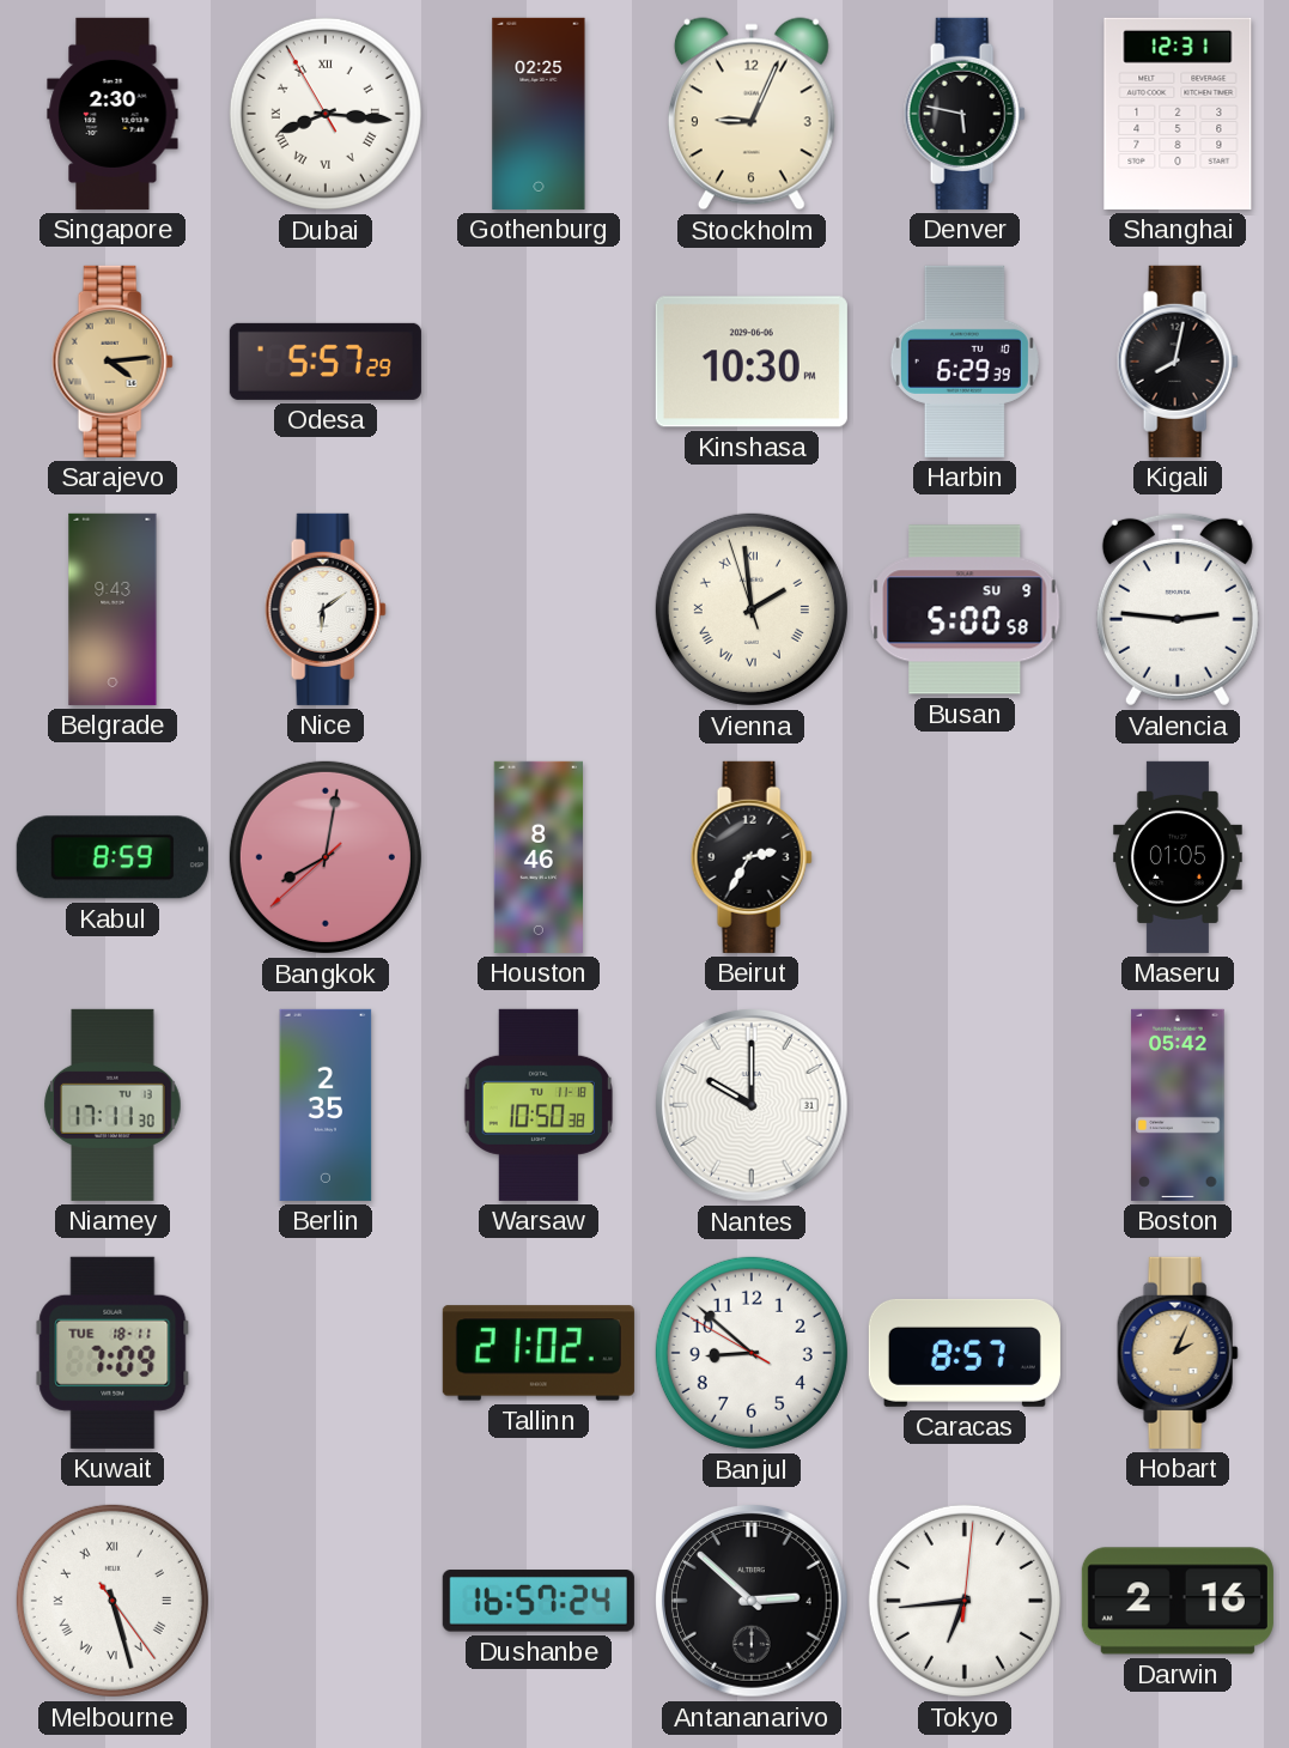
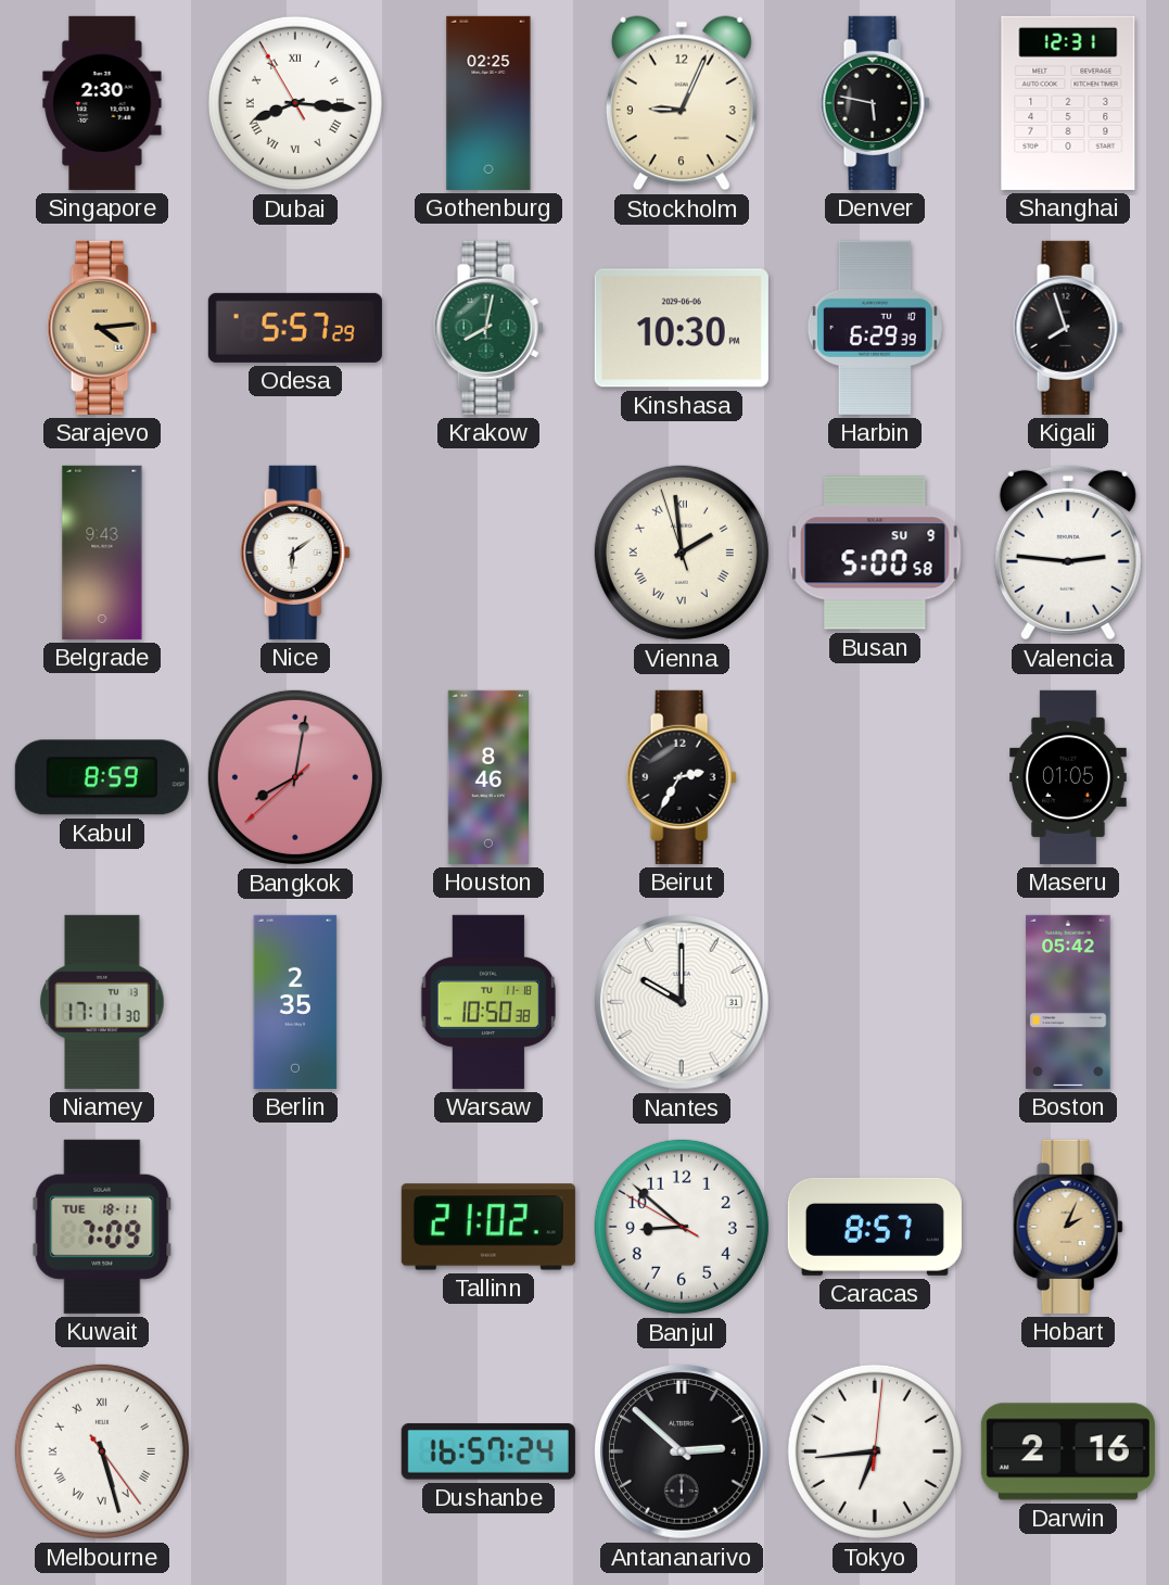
Krakow: none -> 8:02 (488, 328)
Kigali: 8:02 -> 7:57 (1068, 328)
